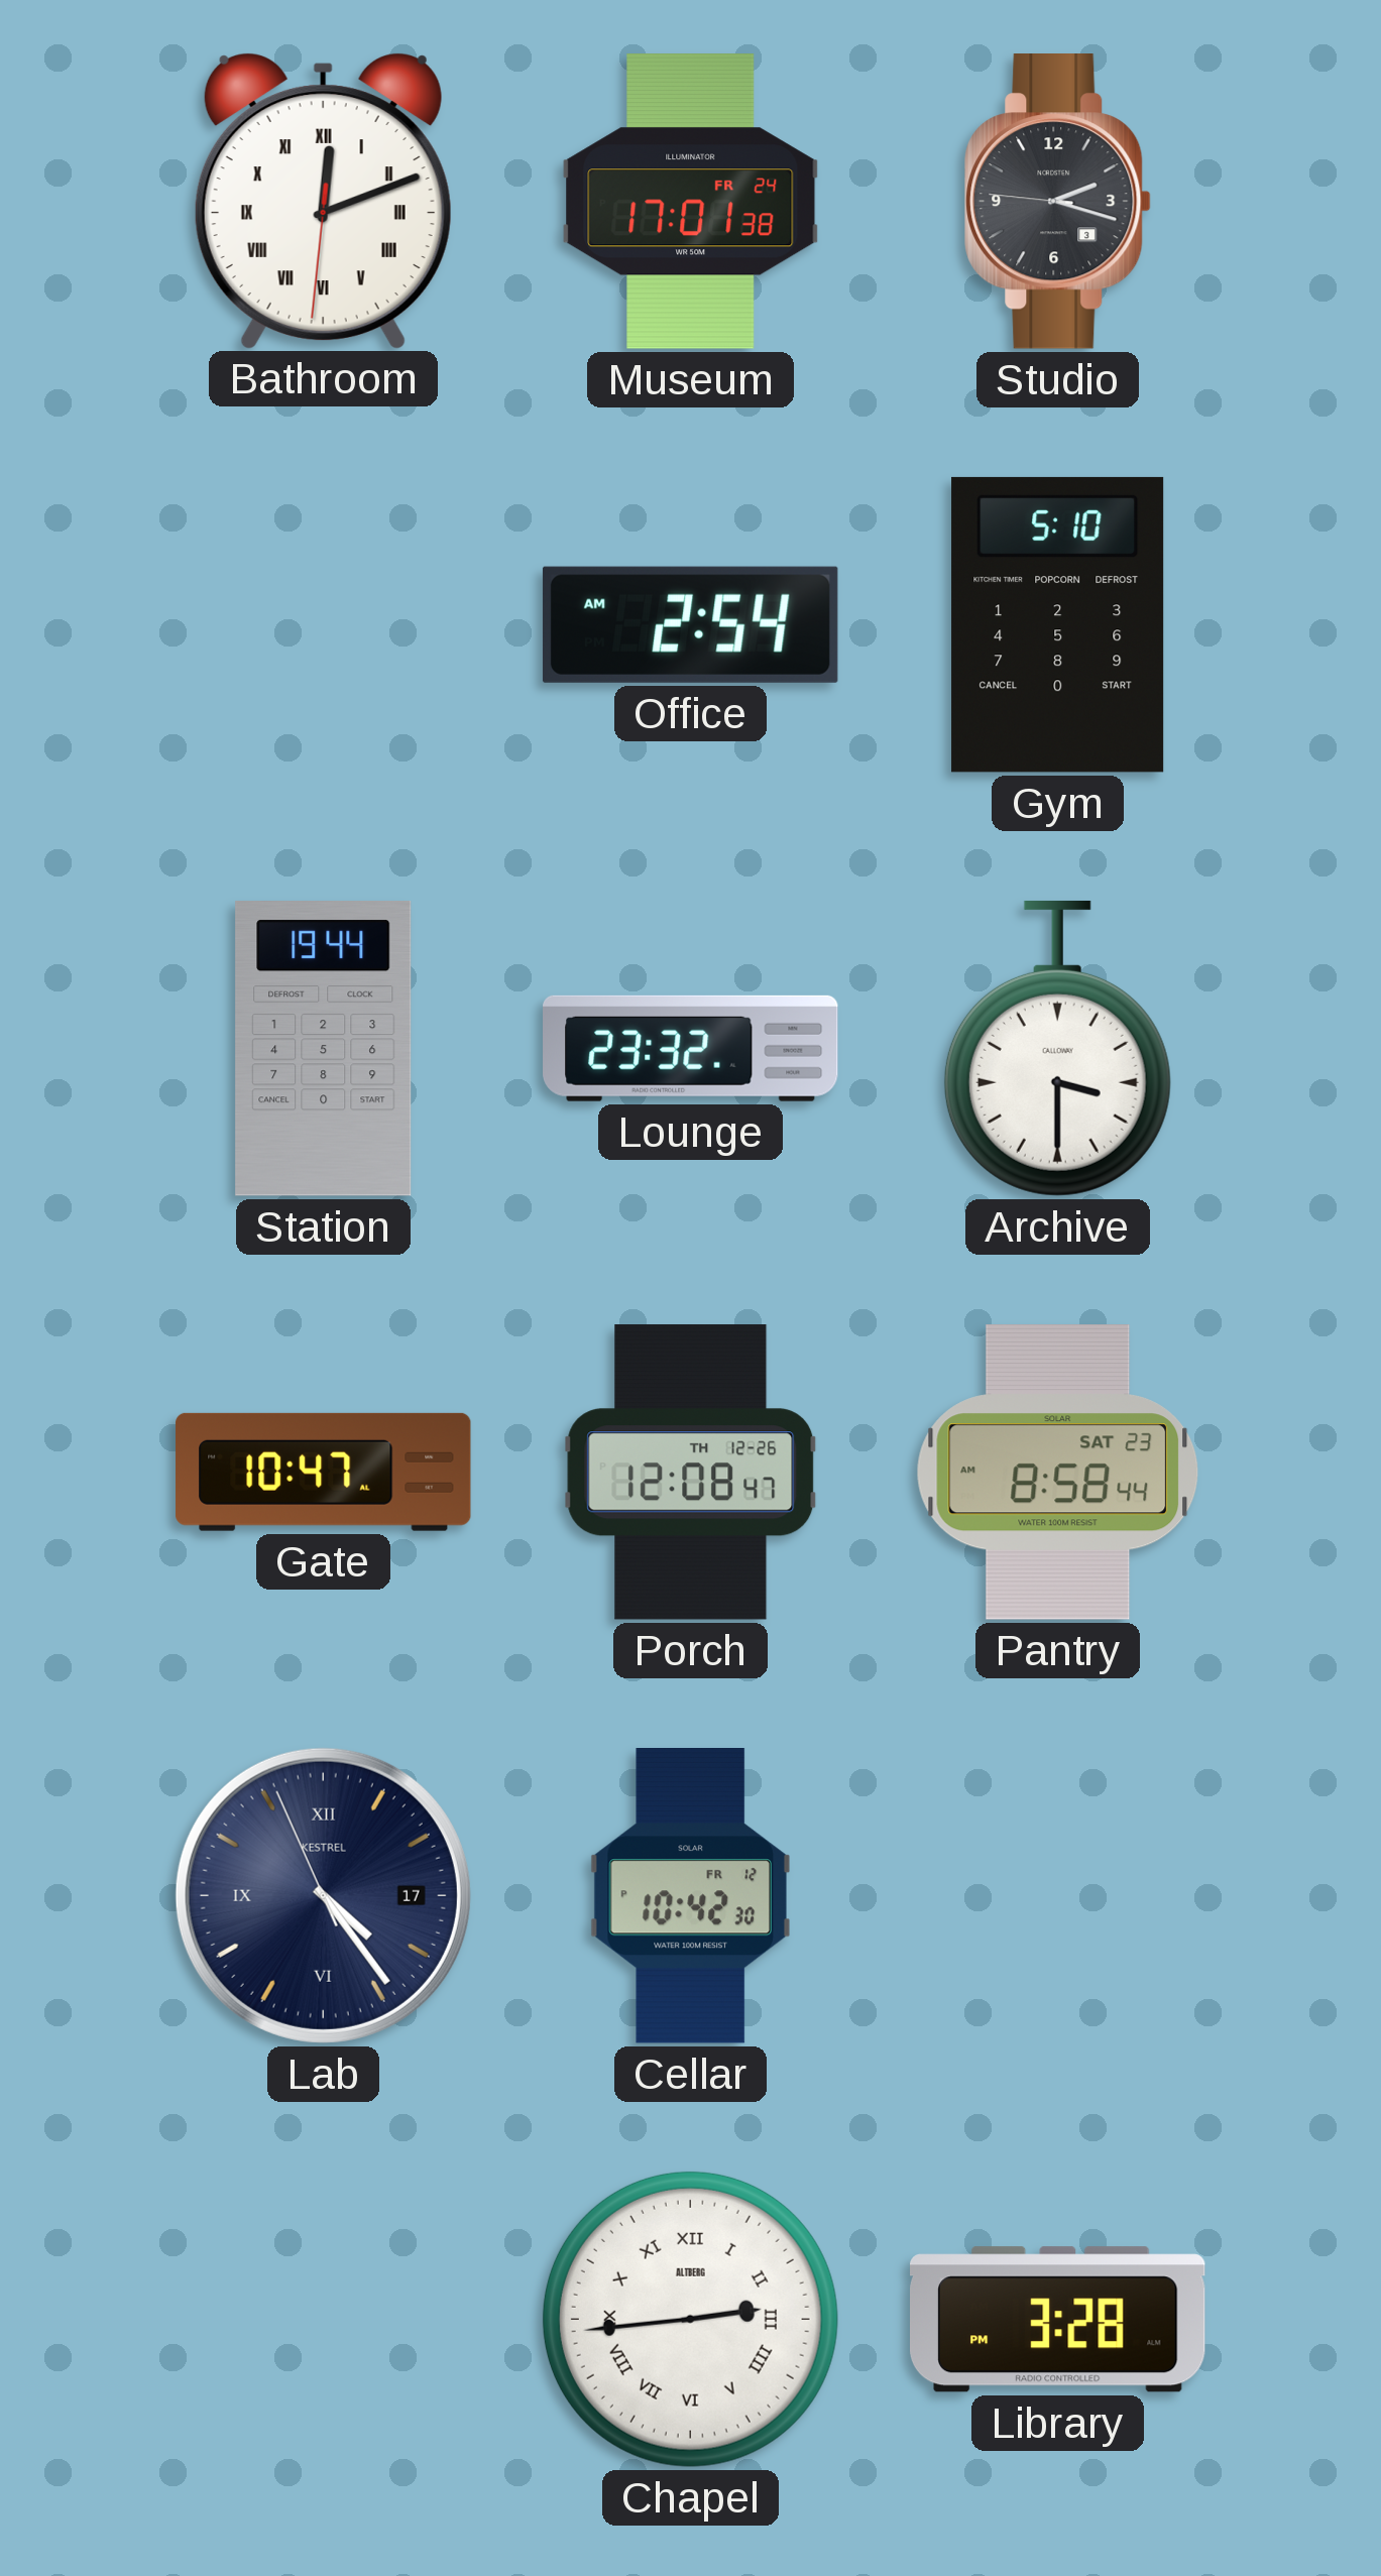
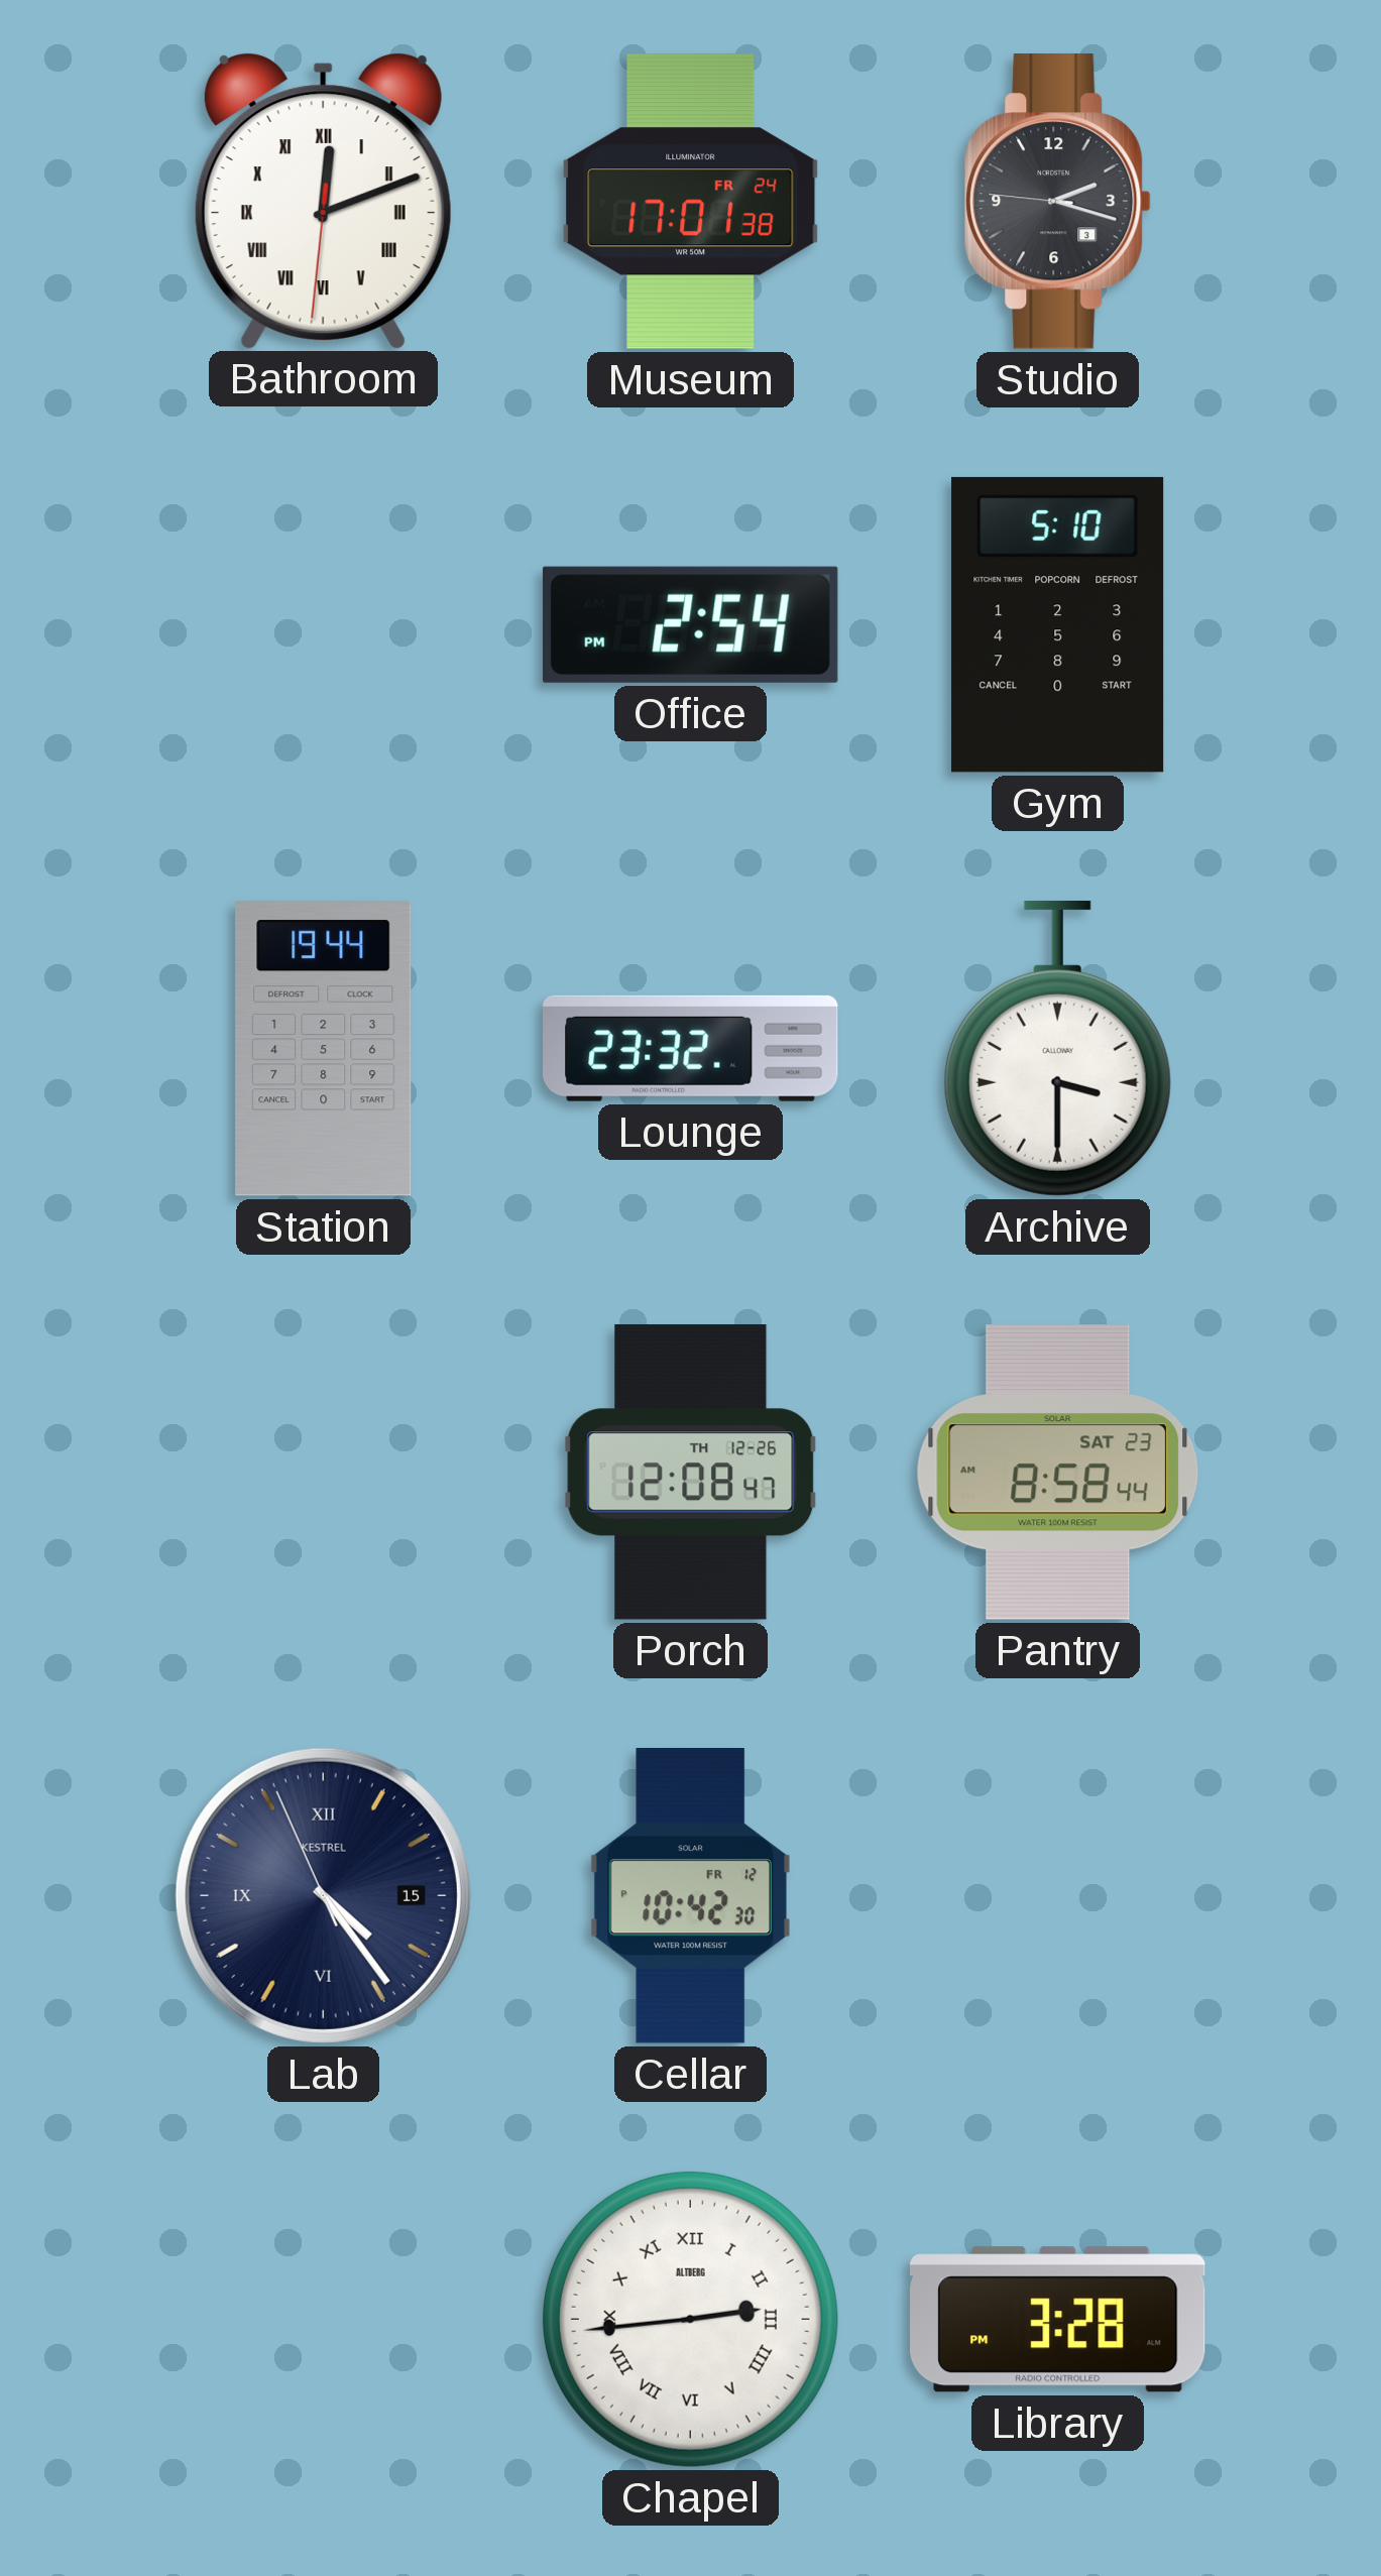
Office: 2:54 AM -> 2:54 PM (690, 624)
Gate: 10:47 -> none (324, 1472)
Lab date: 17 -> 15 (323, 1895)
